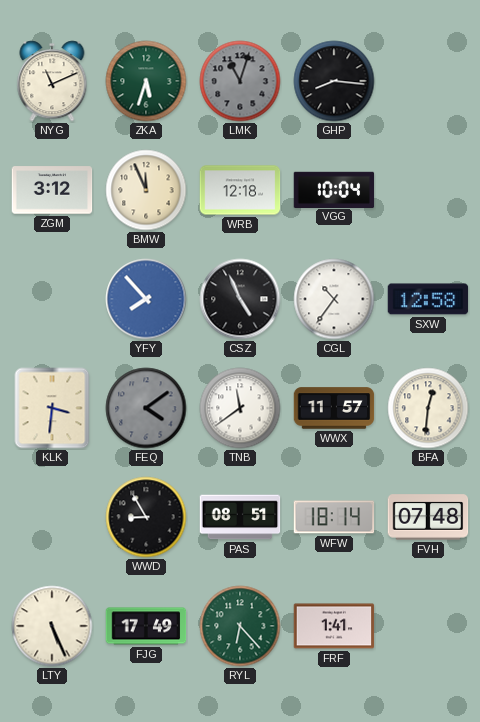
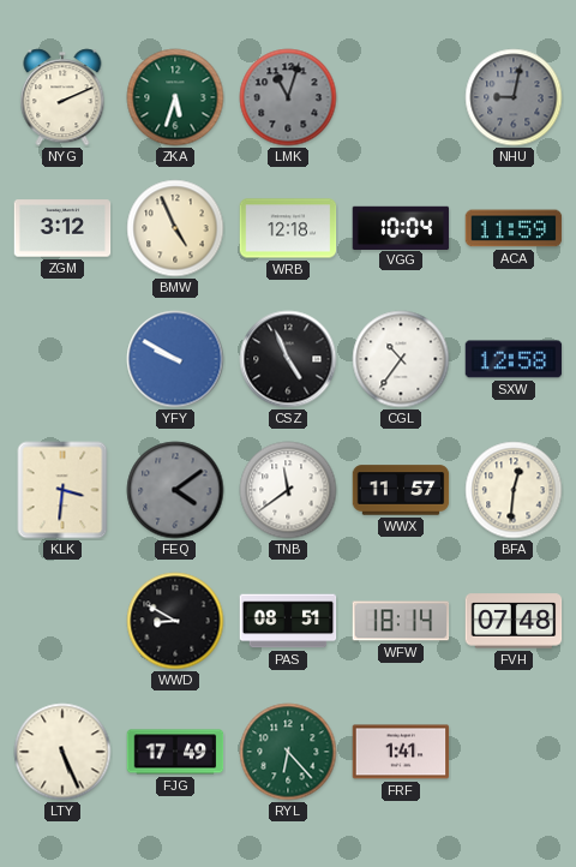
NYG: 11:11 -> 2:11 (62, 97)
GHP: 8:16 -> none (334, 81)
NHU: none -> 9:02 (514, 97)
BMW: 11:56 -> 4:56 (175, 228)
ACA: none -> 11:59 (514, 228)
YFY: 7:53 -> 9:50 (175, 359)
WWD: 8:55 -> 8:50 (175, 621)
